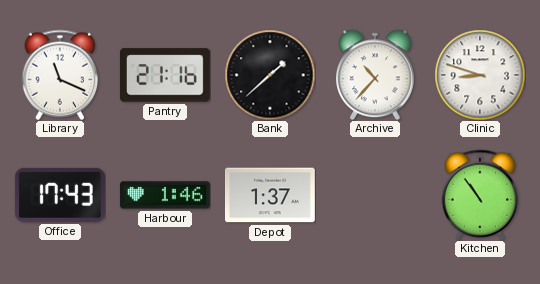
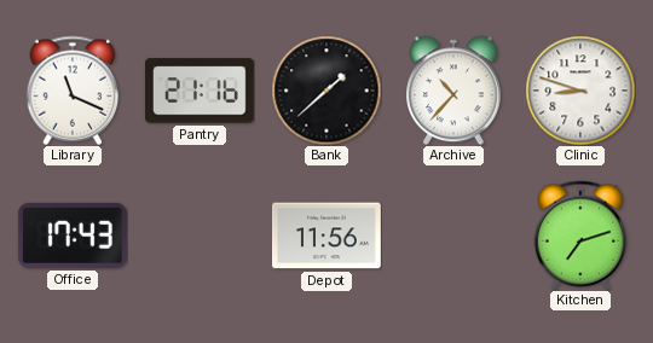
Harbour: 1:46 -> none (165, 195)
Depot: 1:37 -> 11:56 (328, 236)
Kitchen: 10:54 -> 7:12 (580, 236)
